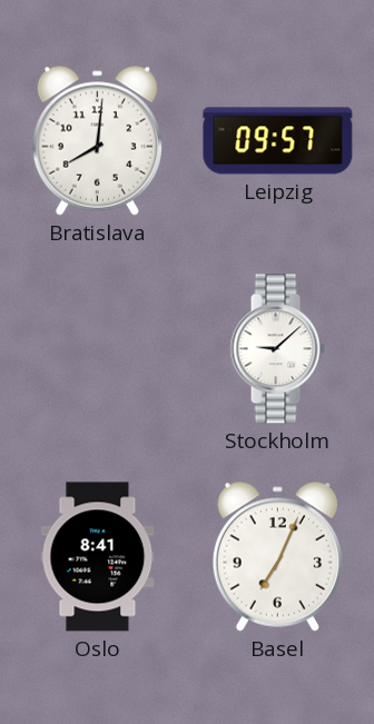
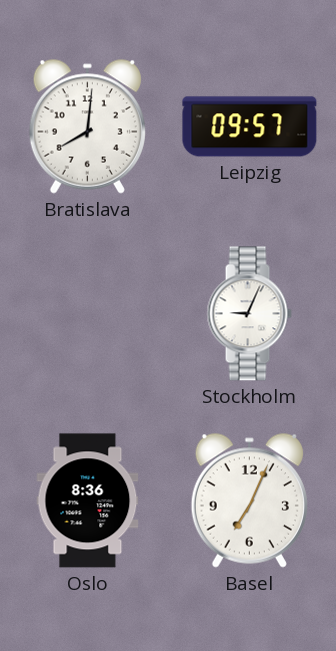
Stockholm: 9:08 -> 9:04 (249, 314)
Oslo: 8:41 -> 8:36 (88, 501)
